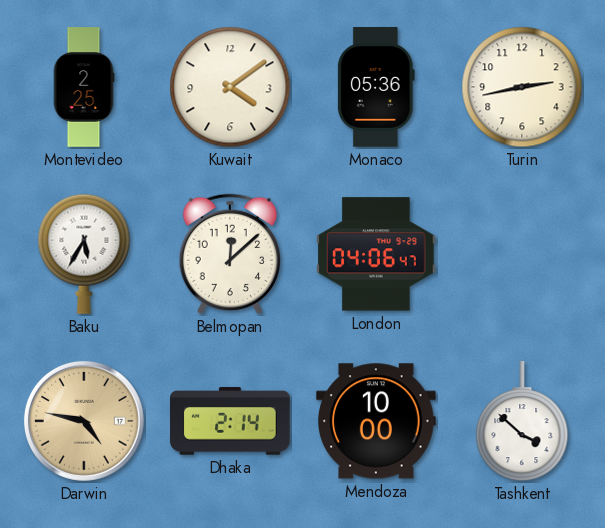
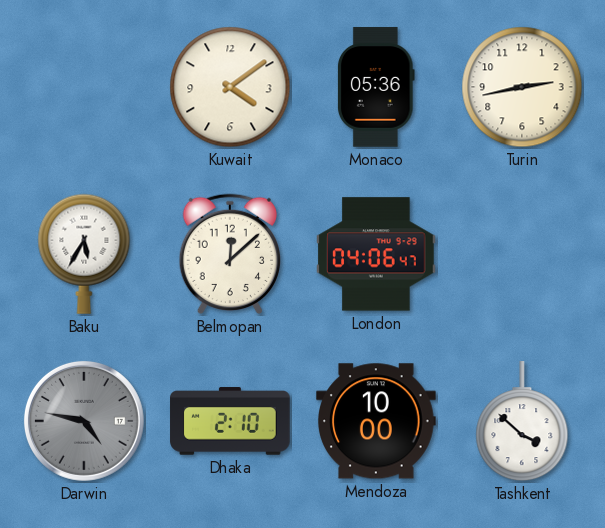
Montevideo: 2:25 -> none (84, 87)
Darwin dial: champagne -> grey (84, 421)
Dhaka: 2:14 -> 2:10 (230, 421)
